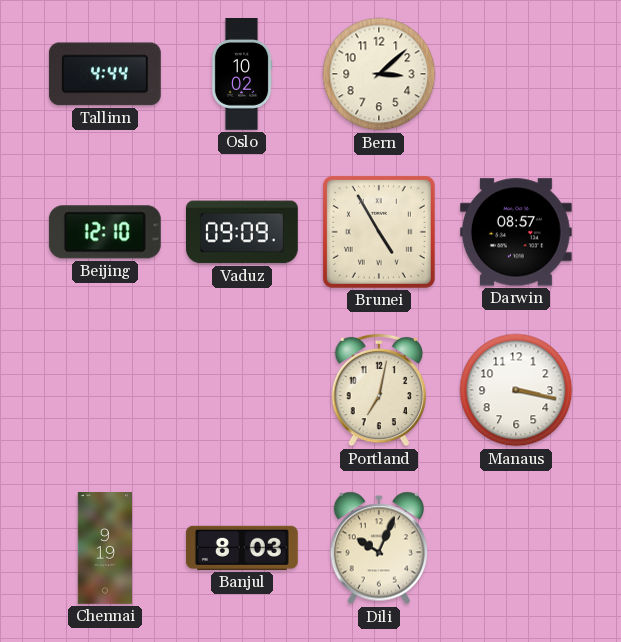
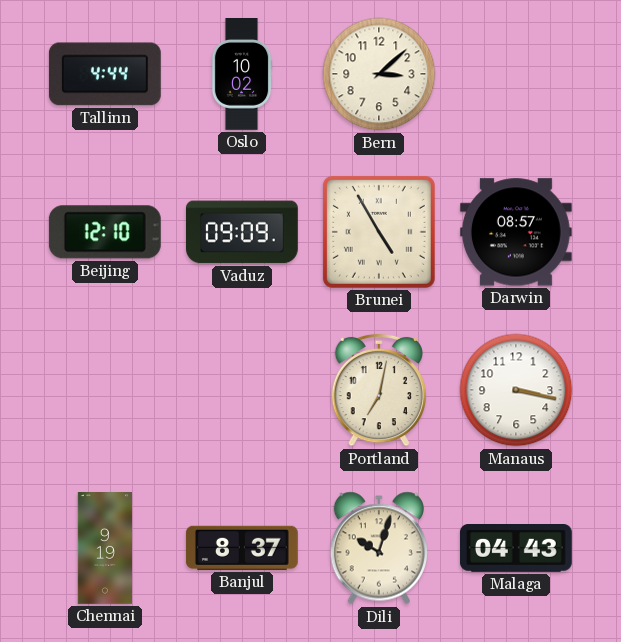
Banjul: 8:03 -> 8:37 (242, 548)
Dili: 10:04 -> 10:03 (378, 548)
Malaga: none -> 04:43 (516, 549)
